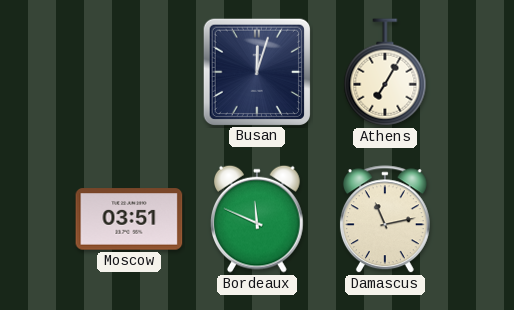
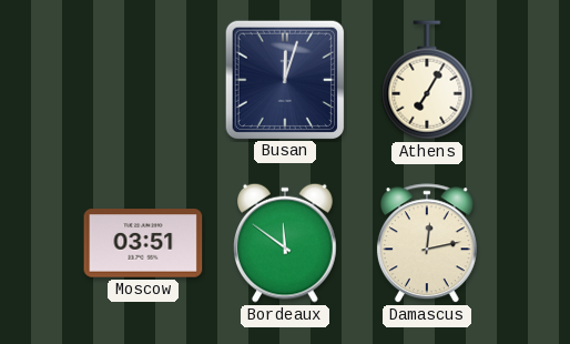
Bordeaux: 11:49 -> 11:51 (286, 243)
Damascus: 11:13 -> 12:13 (427, 244)
